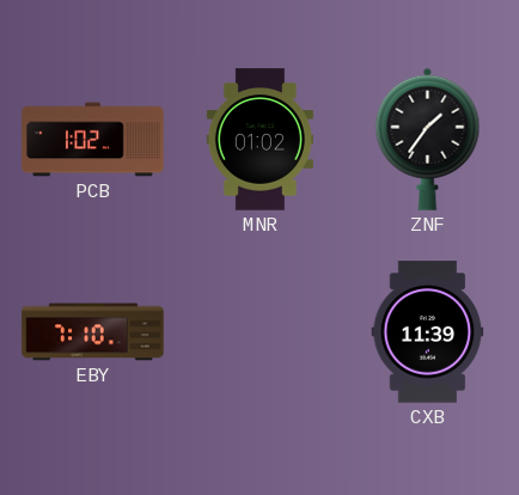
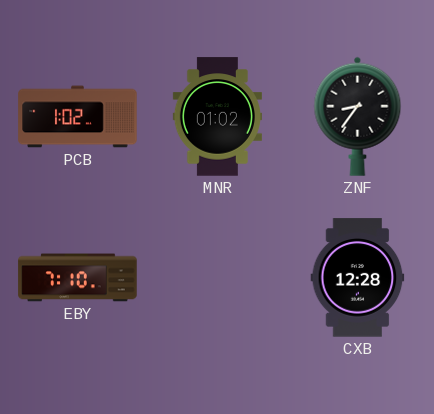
ZNF: 1:36 -> 8:36 (358, 116)
CXB: 11:39 -> 12:28 (358, 278)
